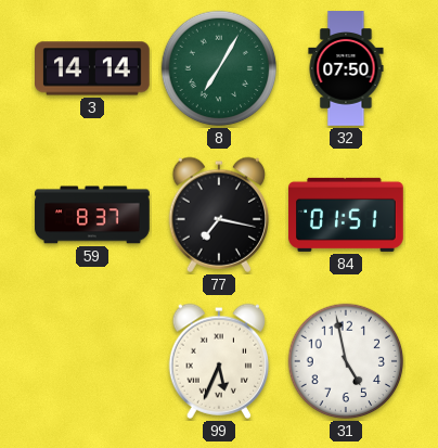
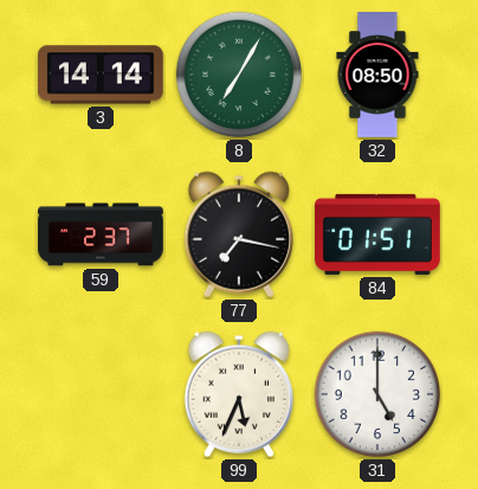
32: 07:50 -> 08:50 (377, 75)
59: 8:37 -> 2:37 (101, 234)
31: 4:58 -> 5:00 (377, 394)
